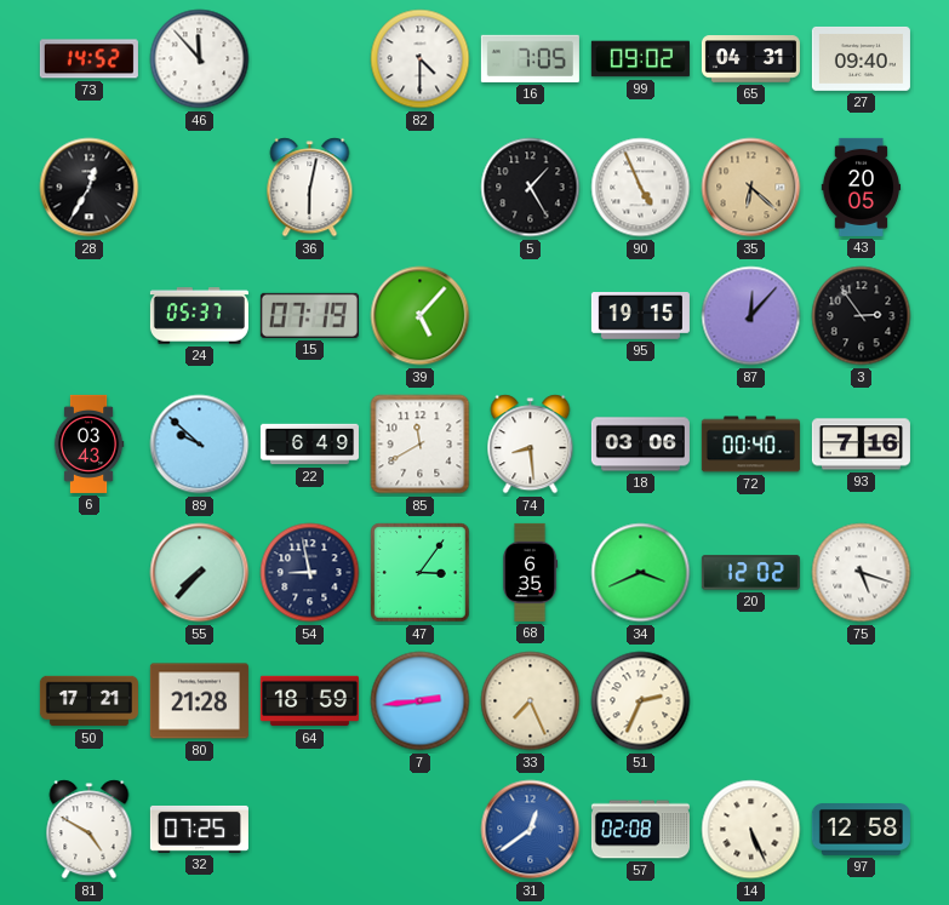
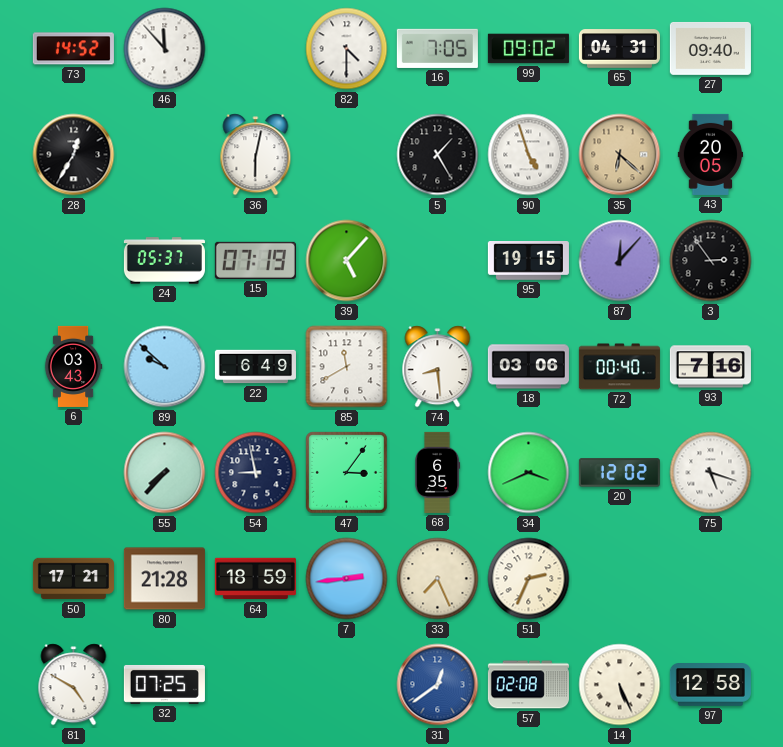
90: 4:56 -> 4:57 (529, 155)
